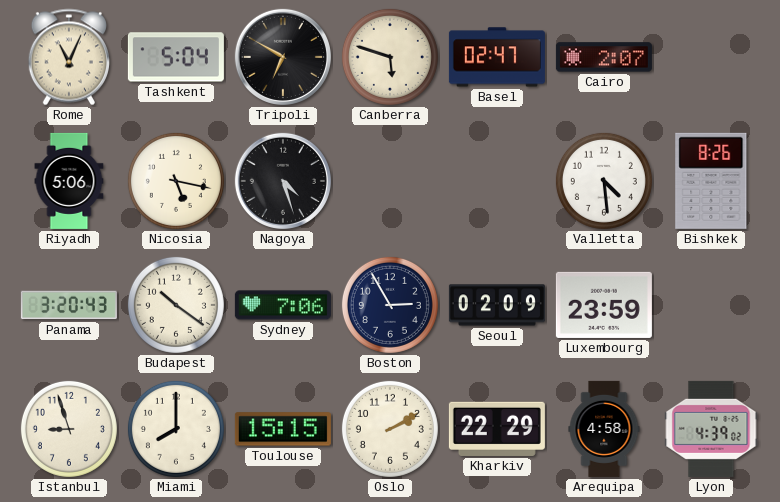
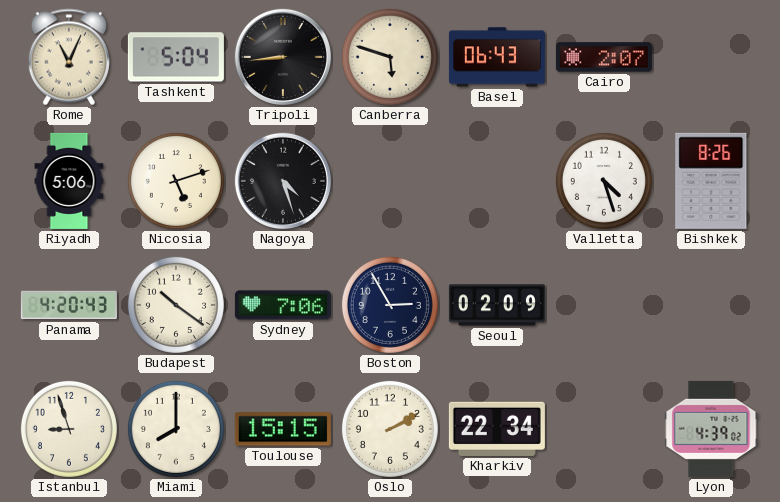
Tripoli: 6:50 -> 8:44 (283, 57)
Basel: 02:47 -> 06:43 (497, 57)
Nicosia: 5:17 -> 5:12 (176, 181)
Valletta: 4:29 -> 4:27 (604, 181)
Panama: 3:20 -> 4:20 (69, 305)
Luxembourg: 23:59 -> none (604, 305)
Kharkiv: 22:29 -> 22:34 (497, 429)
Arequipa: 4:58 -> none (604, 429)
